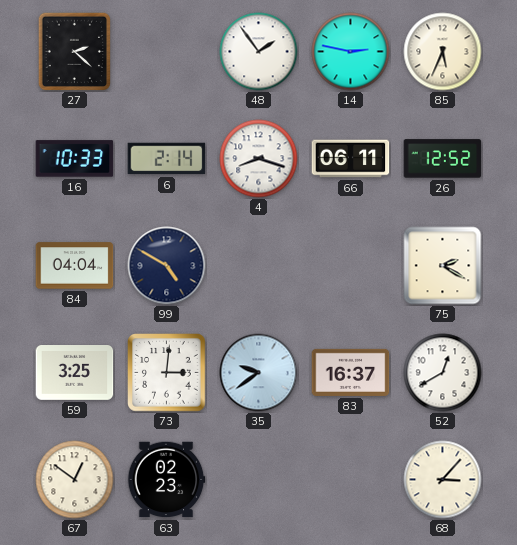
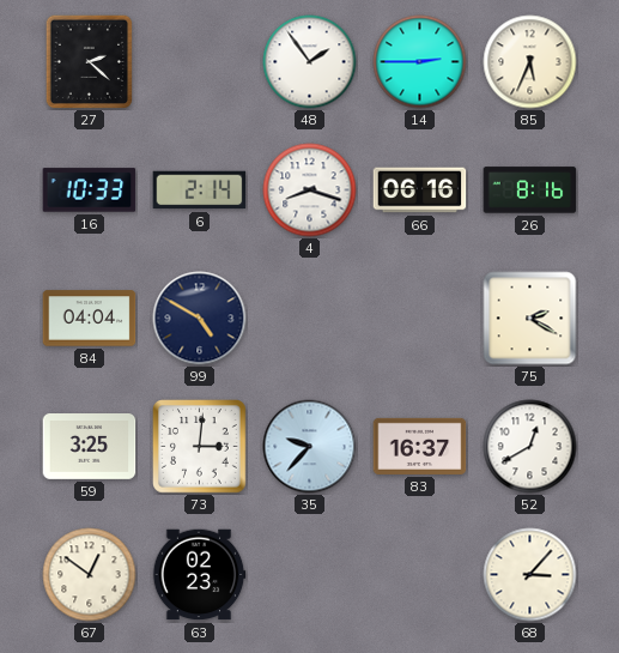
14: 2:47 -> 2:45 (420, 62)
66: 06:11 -> 06:16 (420, 191)
26: 12:52 -> 8:16 (530, 191)
35: 9:39 -> 9:37 (310, 447)
